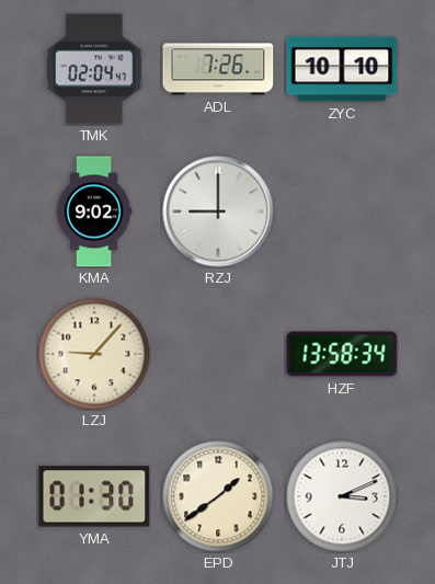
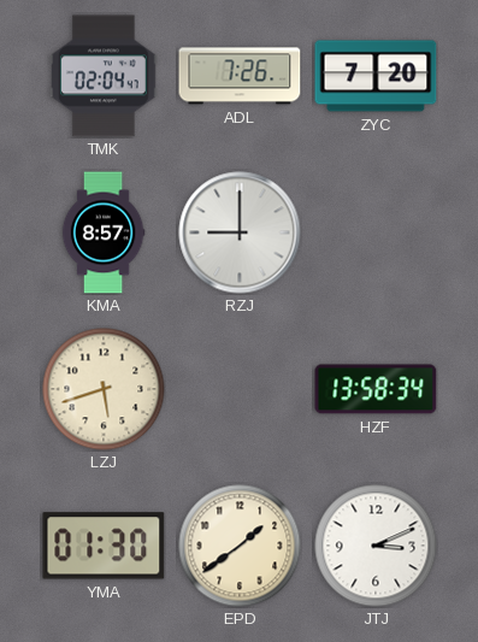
ZYC: 10:10 -> 7:20 (376, 76)
KMA: 9:02 -> 8:57 (104, 232)
LZJ: 9:07 -> 5:42 (104, 389)
